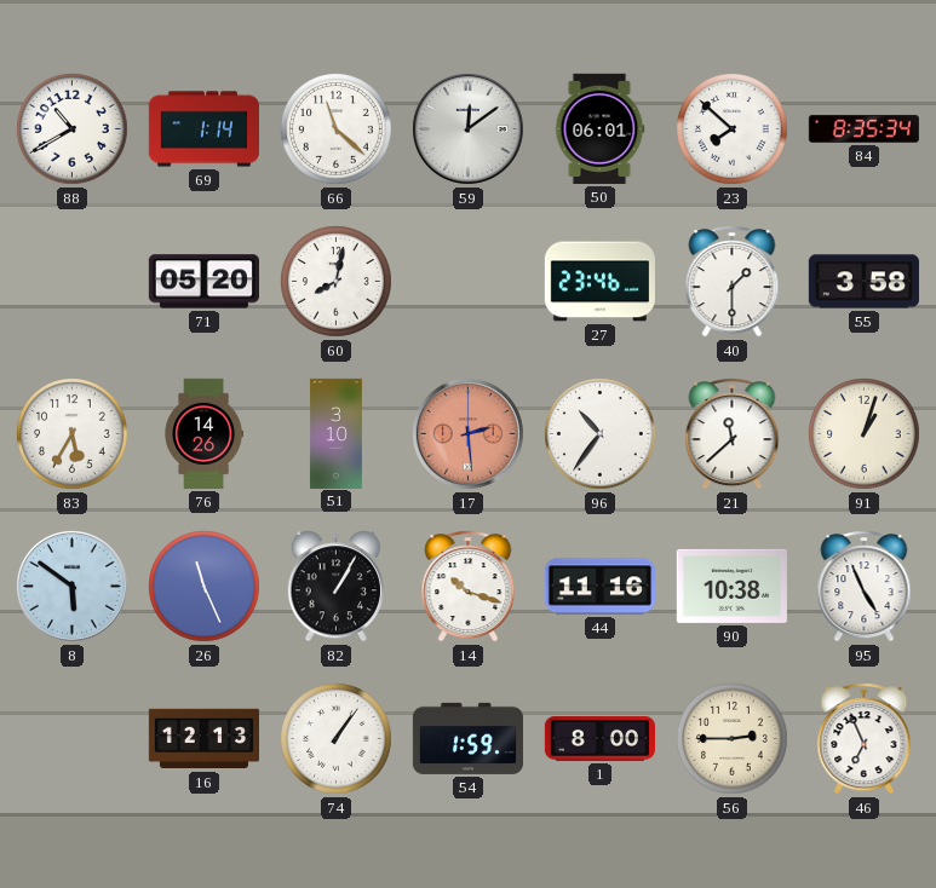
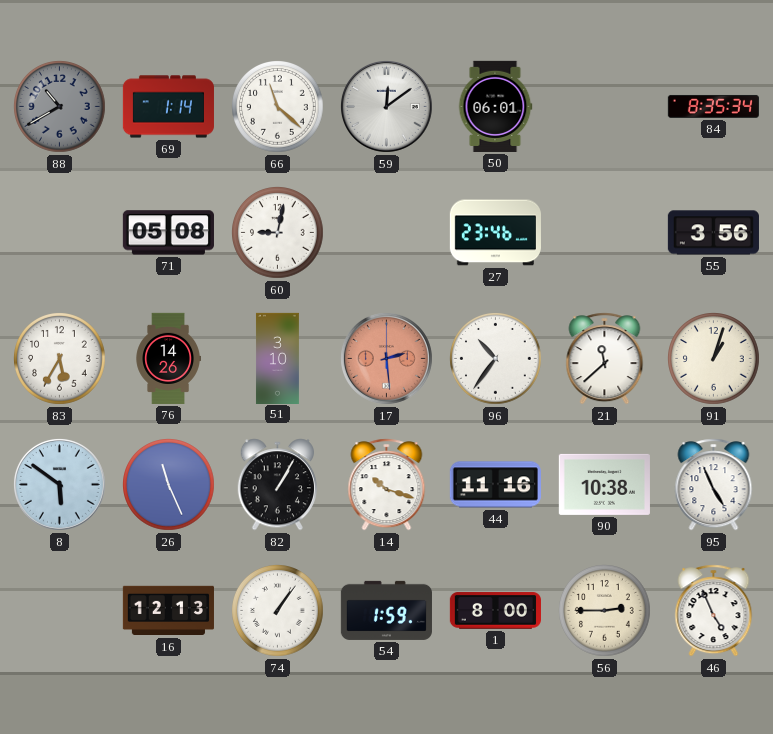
88 dial: white -> grey (60, 107)
23: 7:52 -> none (733, 129)
71: 05:20 -> 05:08 (168, 233)
60: 8:02 -> 9:02 (278, 233)
40: 1:30 -> none (733, 282)
55: 3:58 -> 3:56 (713, 233)
46: 6:56 -> 4:56 (714, 611)
